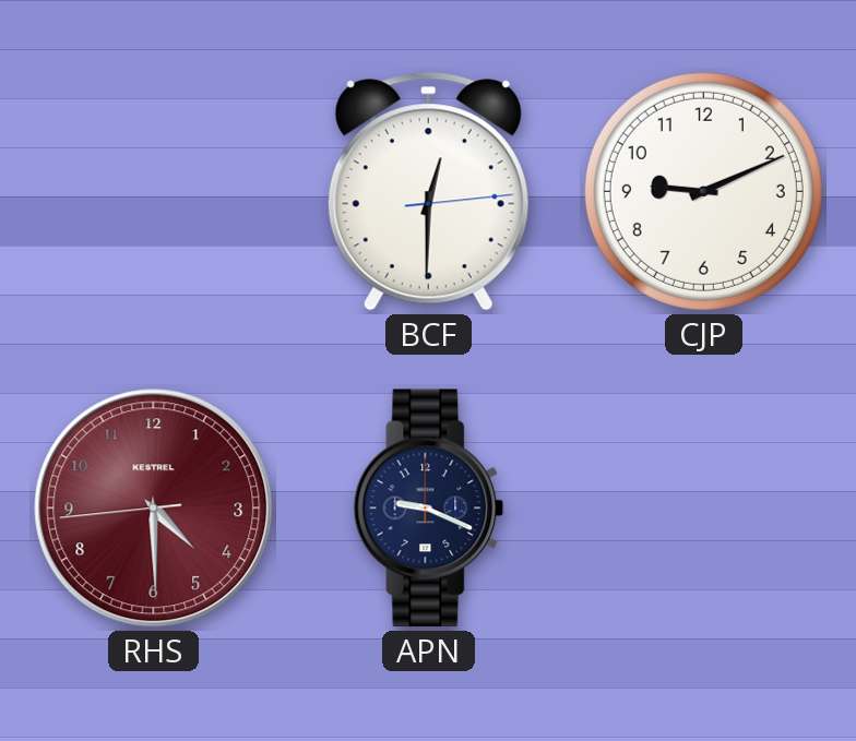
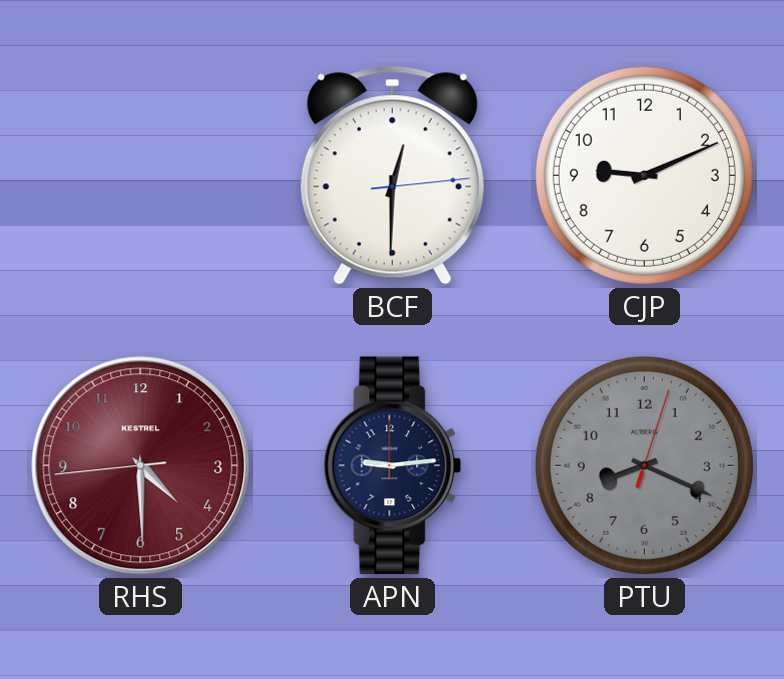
APN: 9:19 -> 9:14 (393, 466)
PTU: none -> 8:19 (644, 465)
